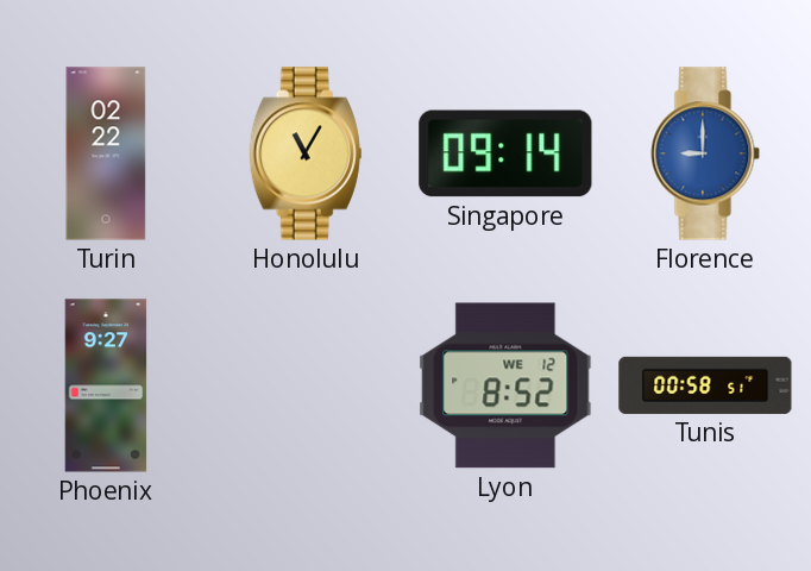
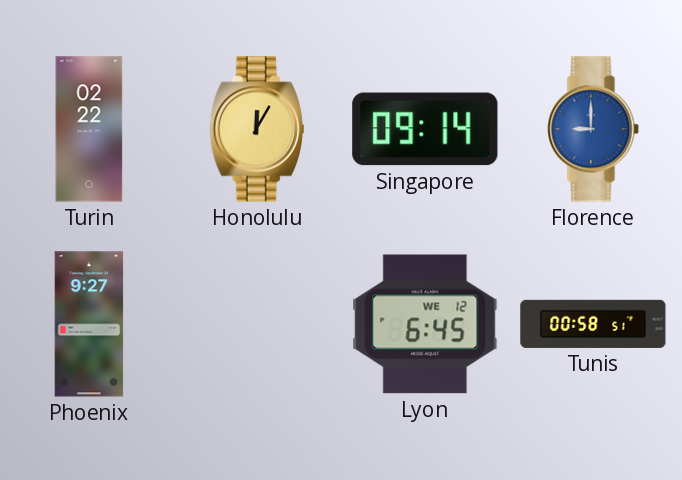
Honolulu: 11:05 -> 12:05 (257, 129)
Lyon: 8:52 -> 6:45 (425, 324)
